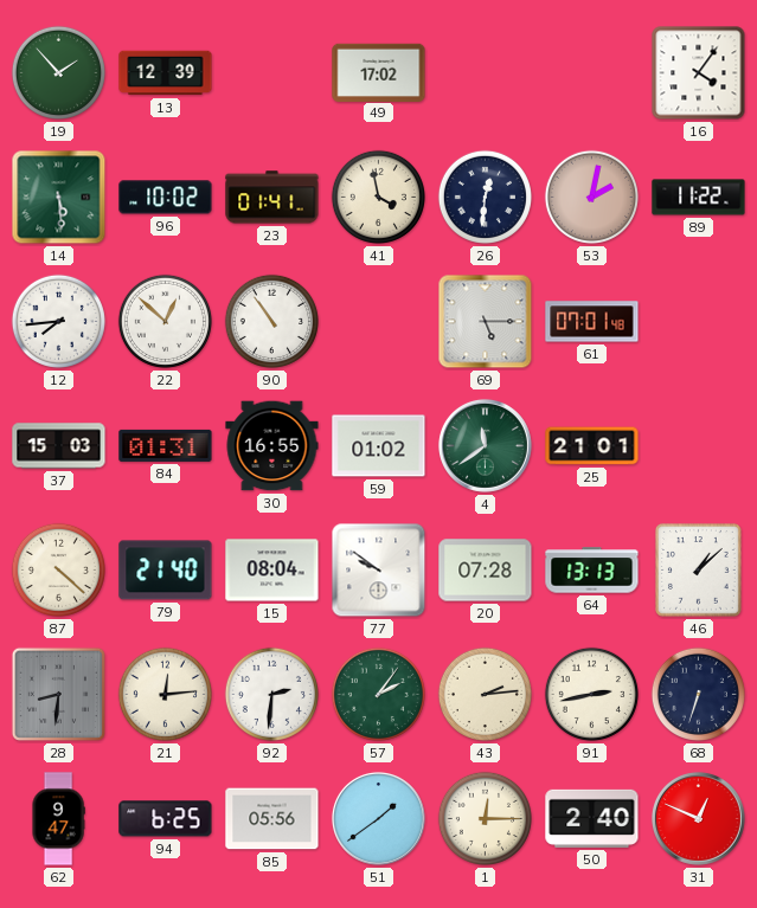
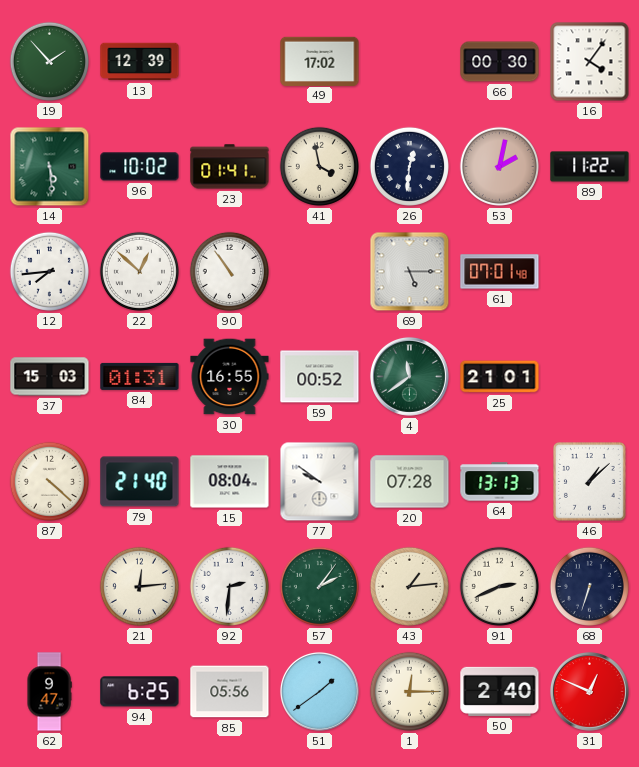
66: none -> 00:30 (500, 62)
59: 01:02 -> 00:52 (320, 377)
28: 8:31 -> none (58, 694)
43: 2:14 -> 1:14 (409, 586)
91: 2:43 -> 2:41 (499, 586)
